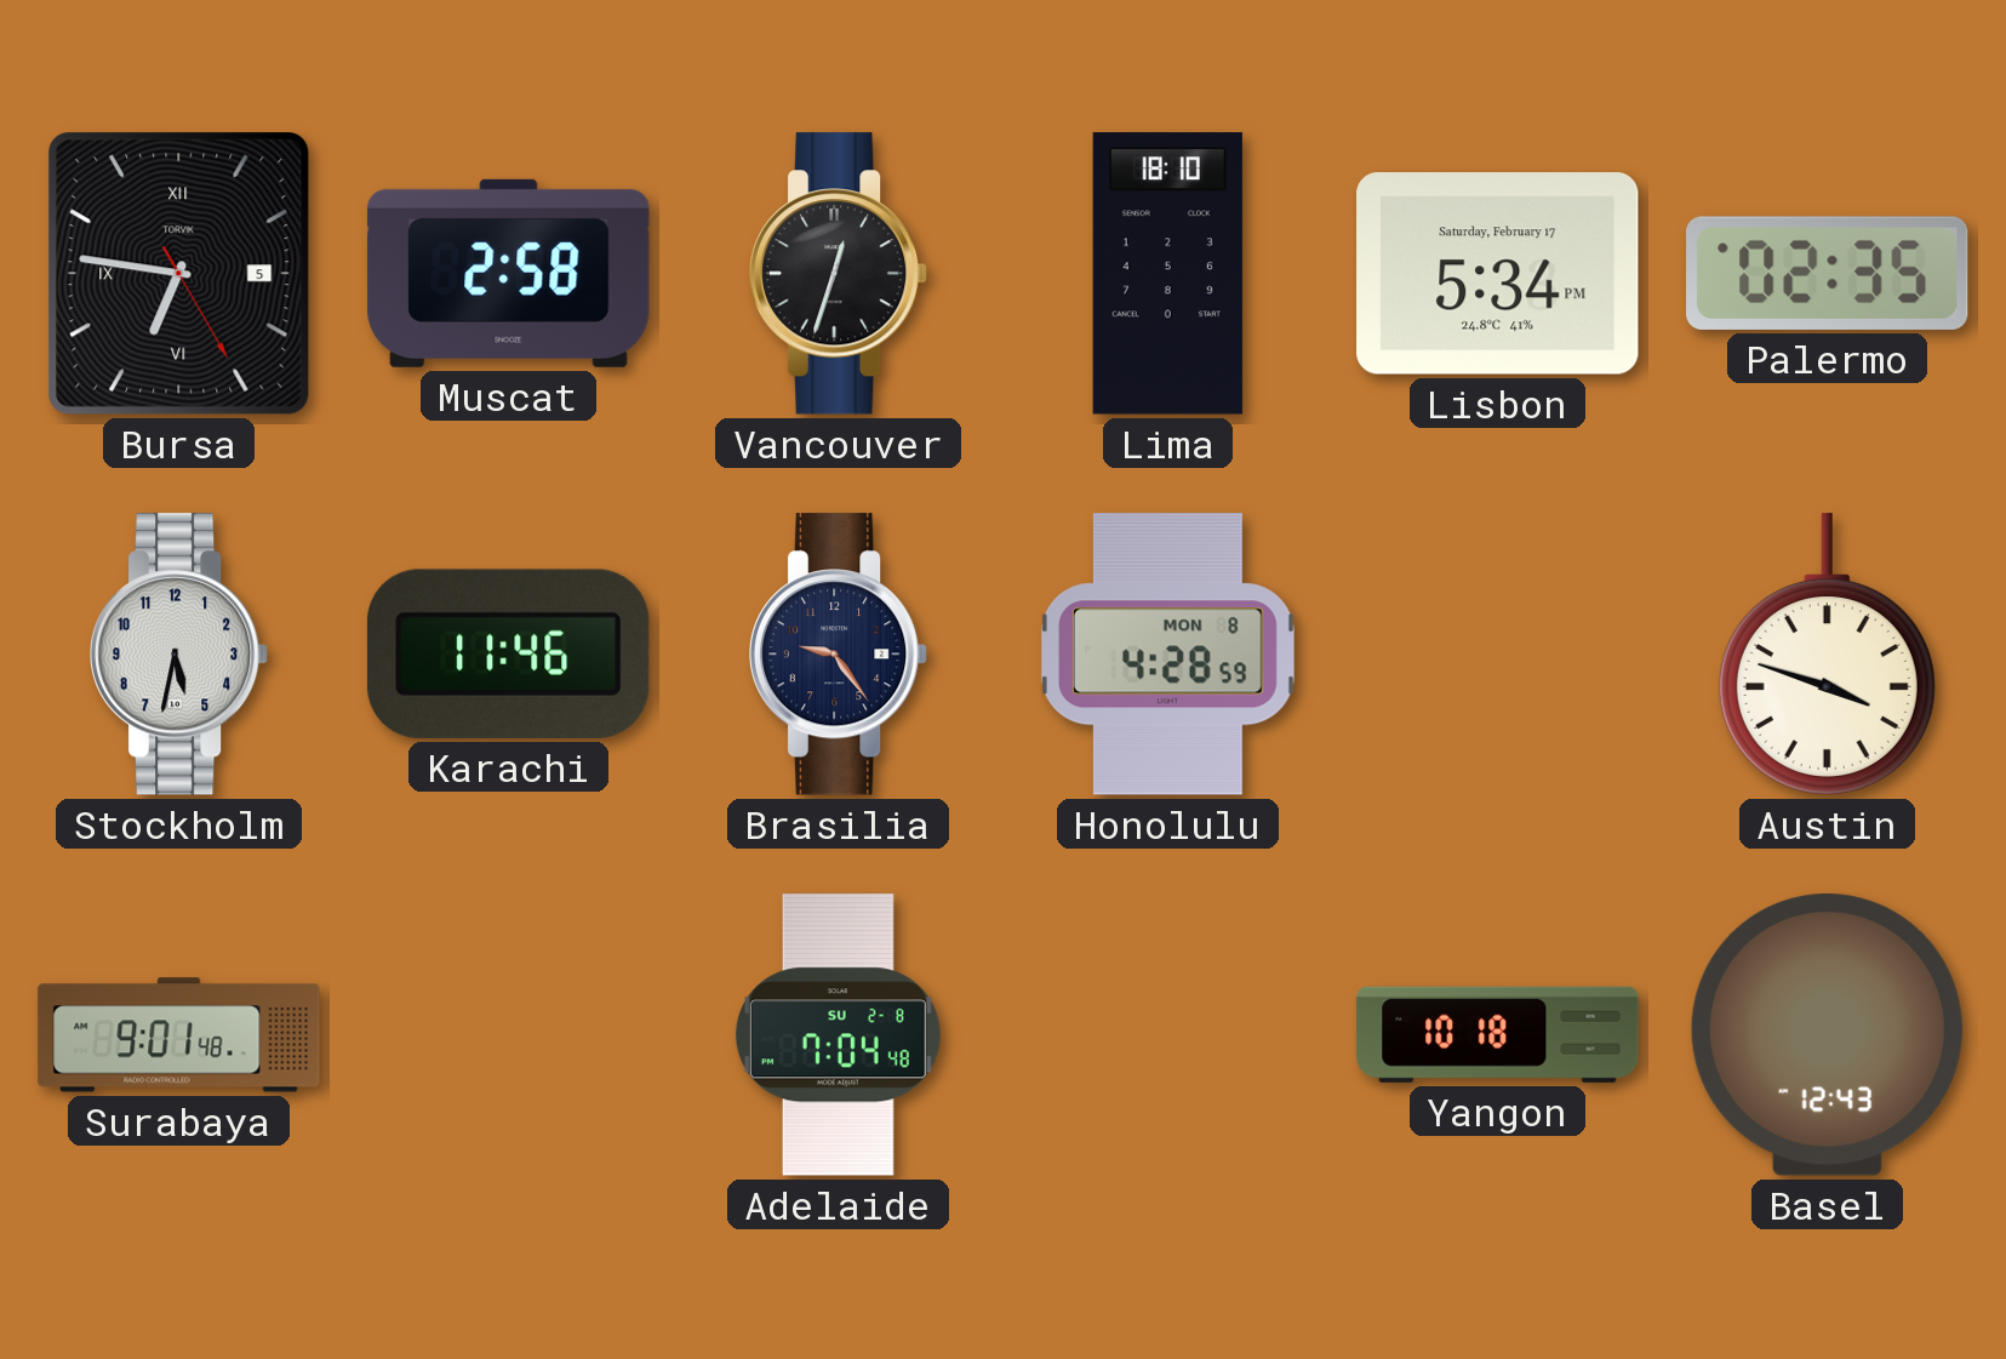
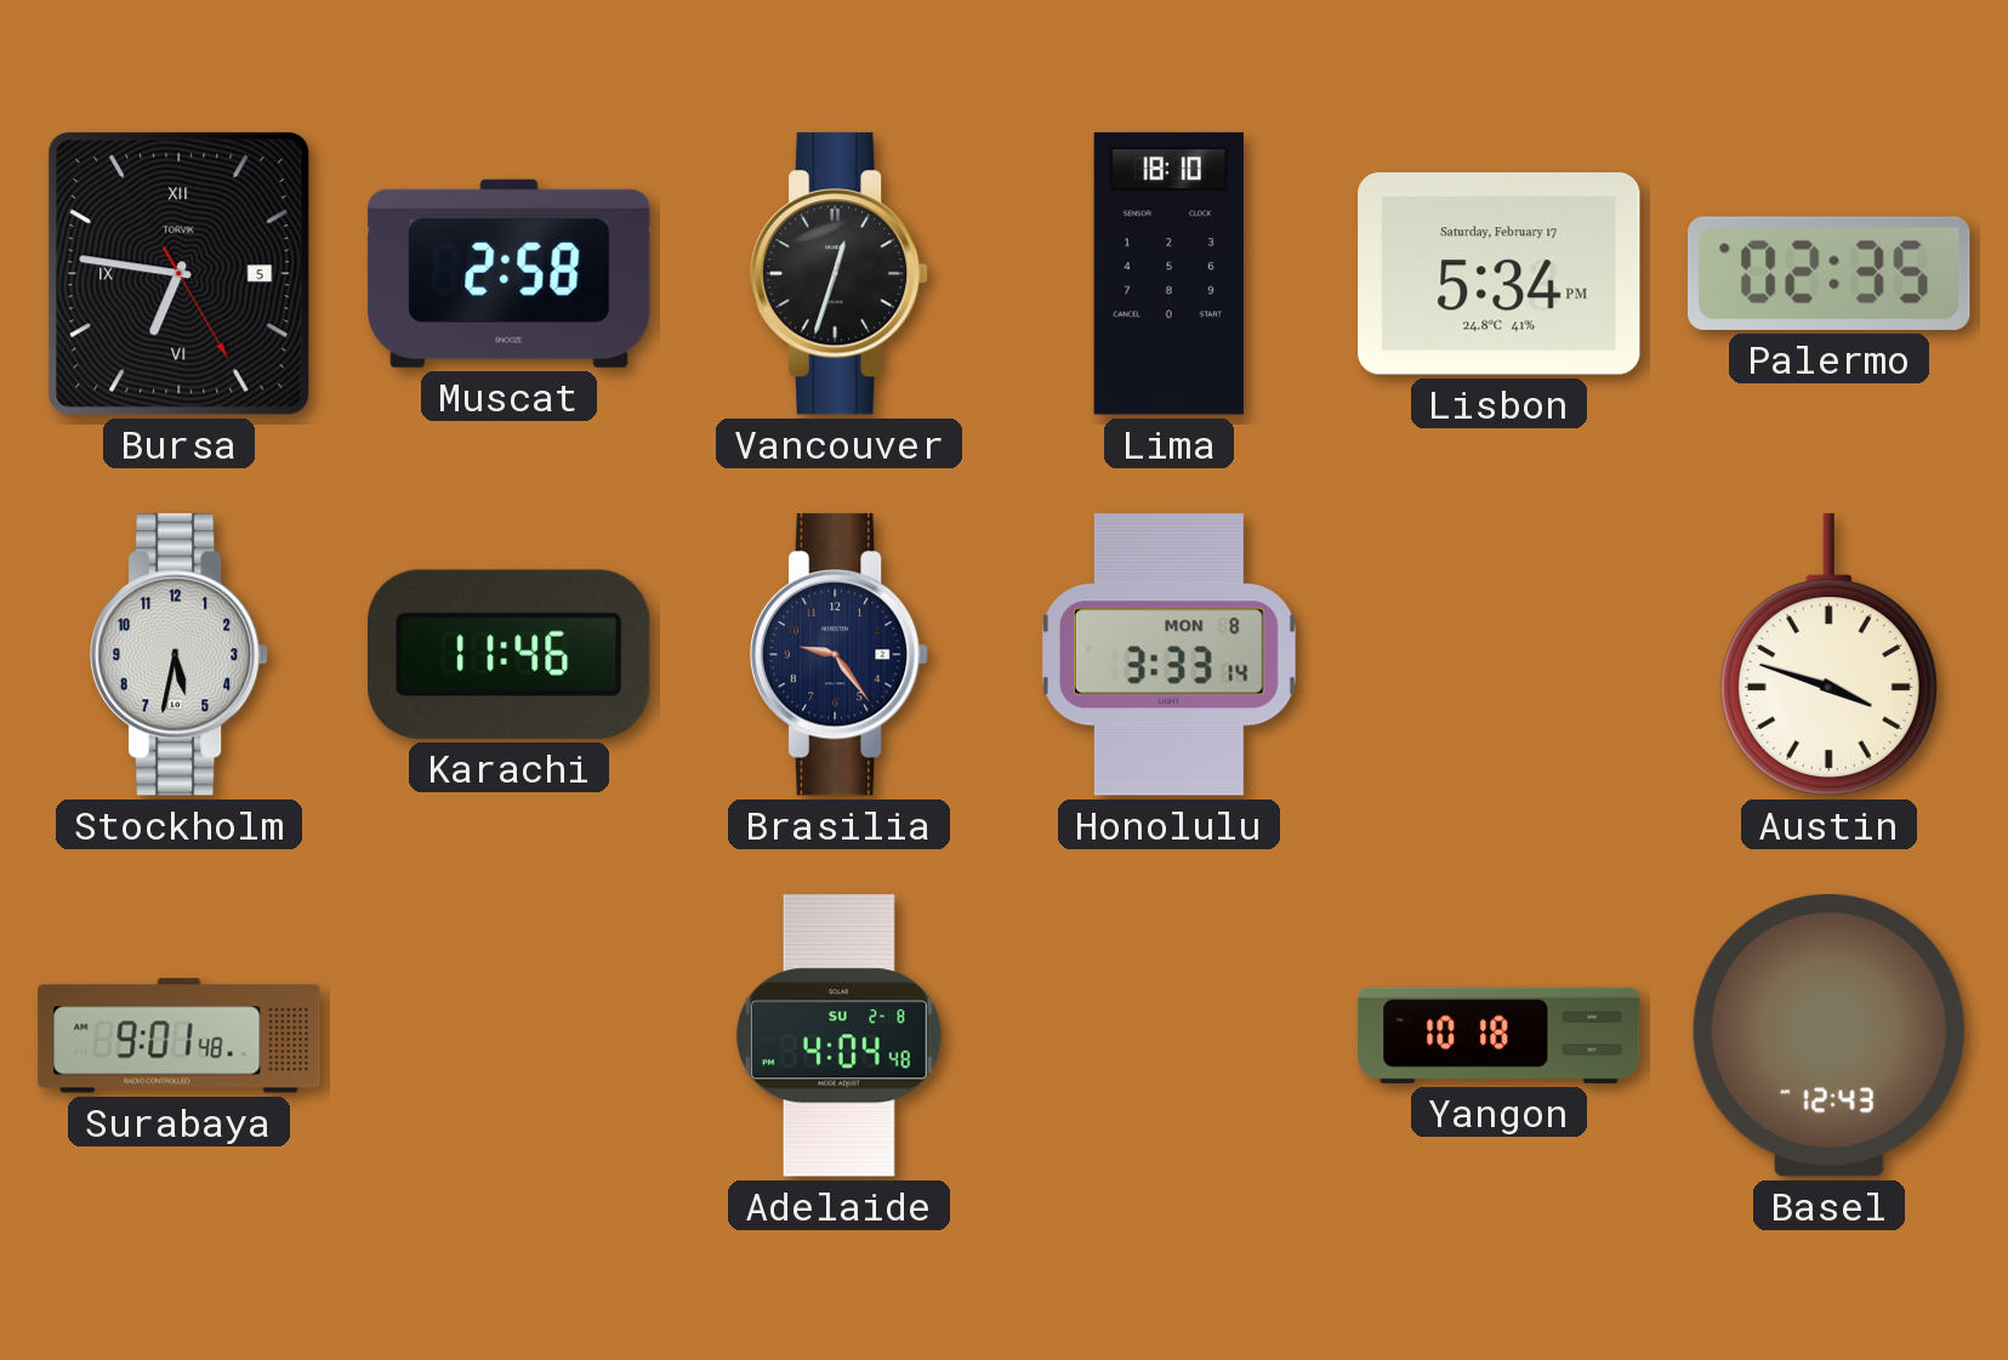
Honolulu: 4:28 -> 3:33 (1168, 655)
Adelaide: 7:04 -> 4:04 (838, 1036)
